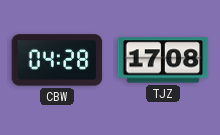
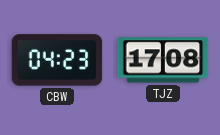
CBW: 04:28 -> 04:23 (57, 60)
